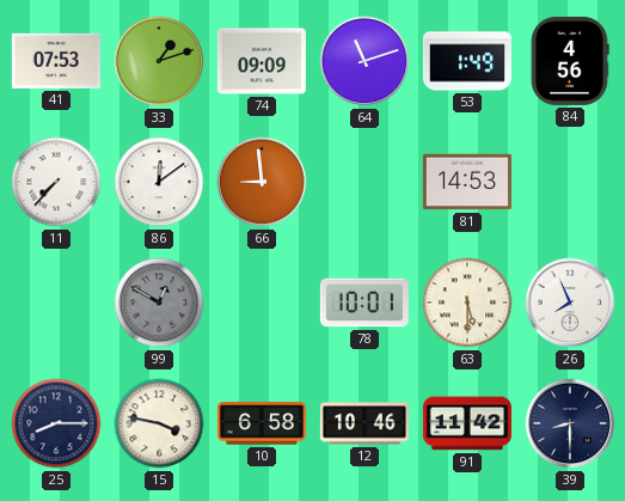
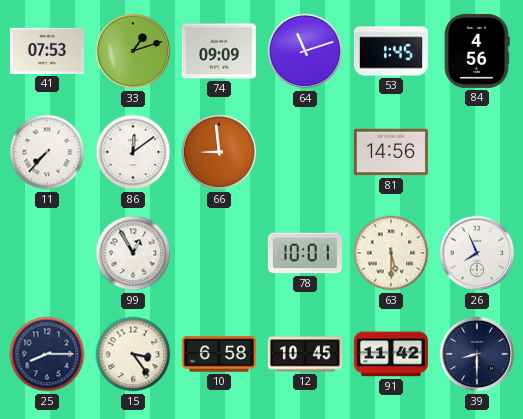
53: 1:49 -> 1:45 (391, 51)
81: 14:53 -> 14:56 (391, 152)
99: 12:50 -> 12:55 (133, 253)
99 dial: grey -> white (133, 253)
15: 3:47 -> 3:24 (133, 354)
12: 10:46 -> 10:45 (305, 354)
